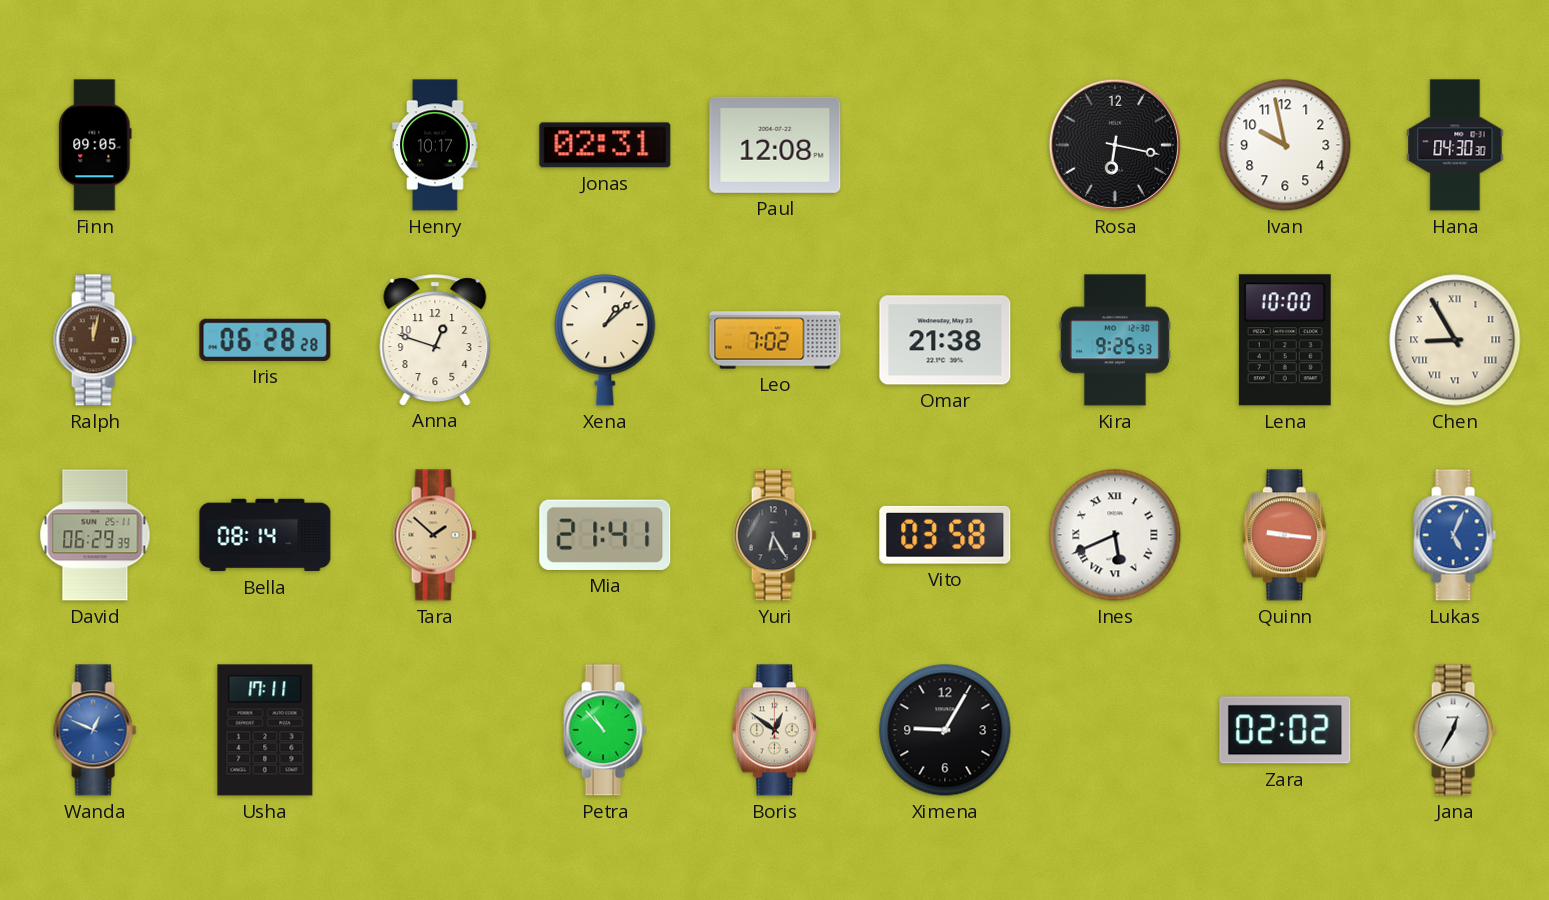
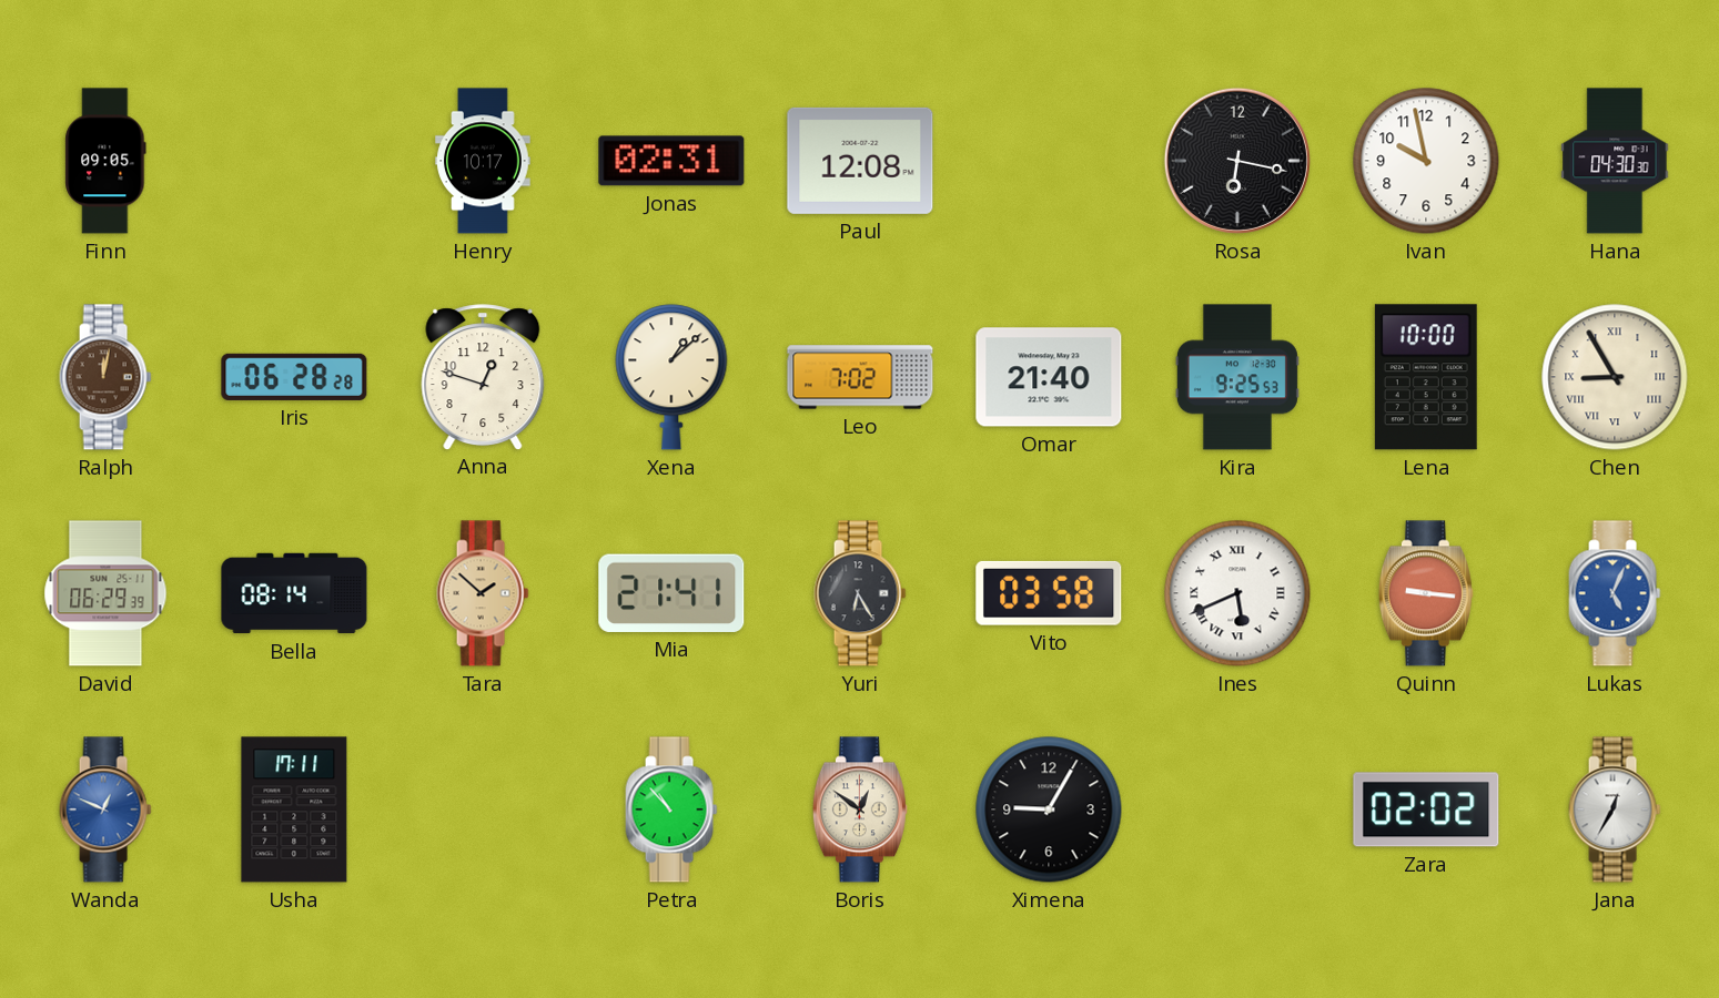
Omar: 21:38 -> 21:40 (1049, 377)
